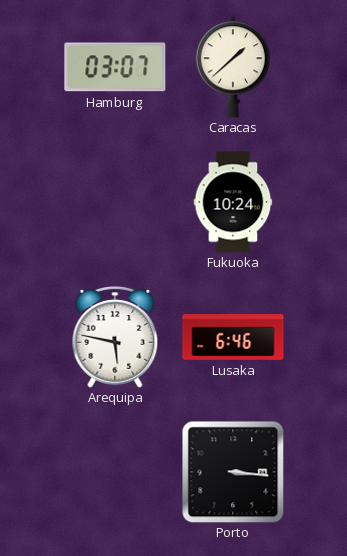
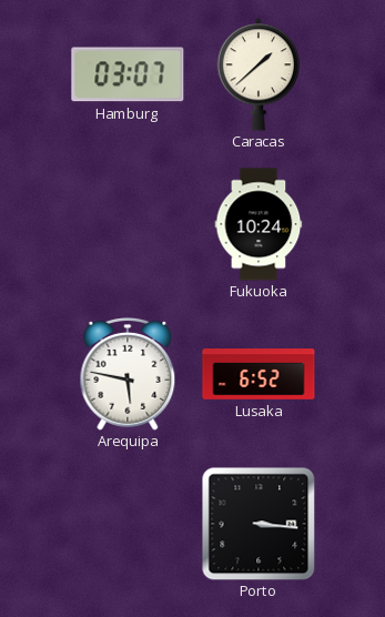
Lusaka: 6:46 -> 6:52 (259, 374)
